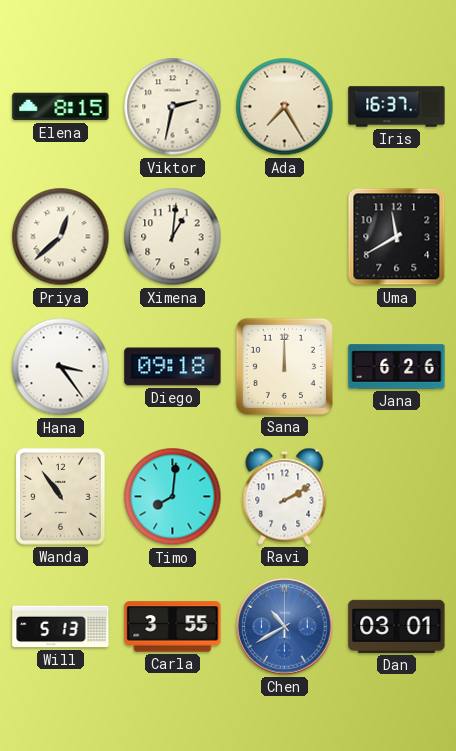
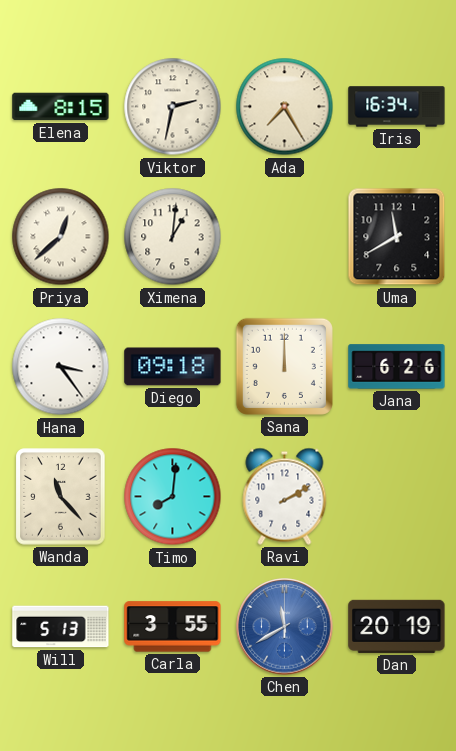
Iris: 16:37 -> 16:34 (397, 107)
Wanda: 10:54 -> 11:23 (61, 497)
Chen: 10:40 -> 11:40 (285, 627)
Dan: 03:01 -> 20:19 (397, 626)
